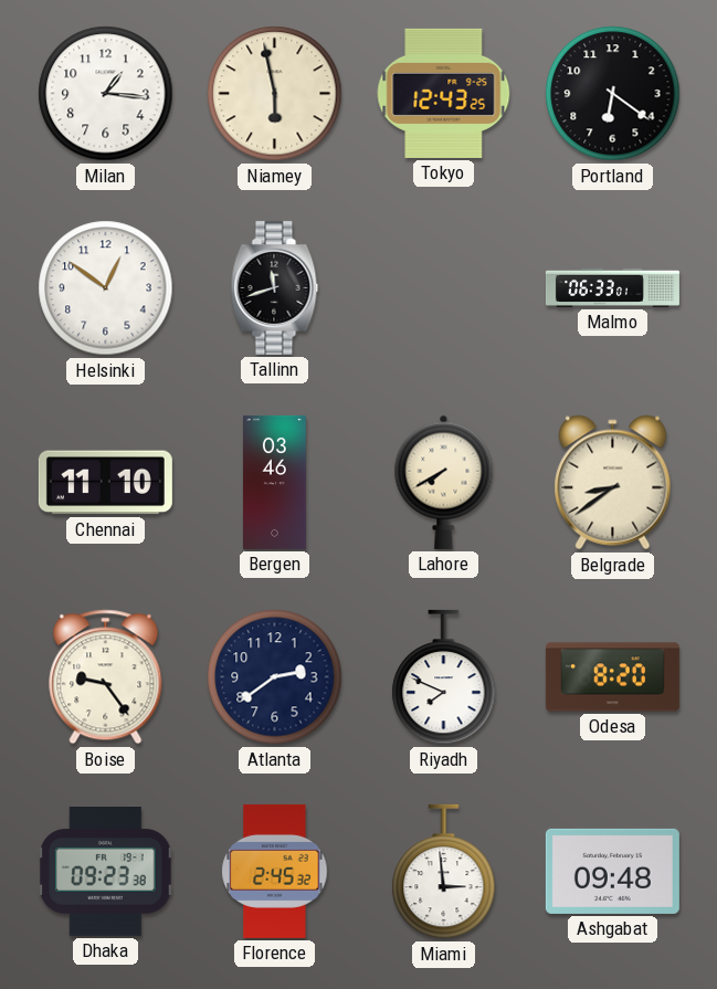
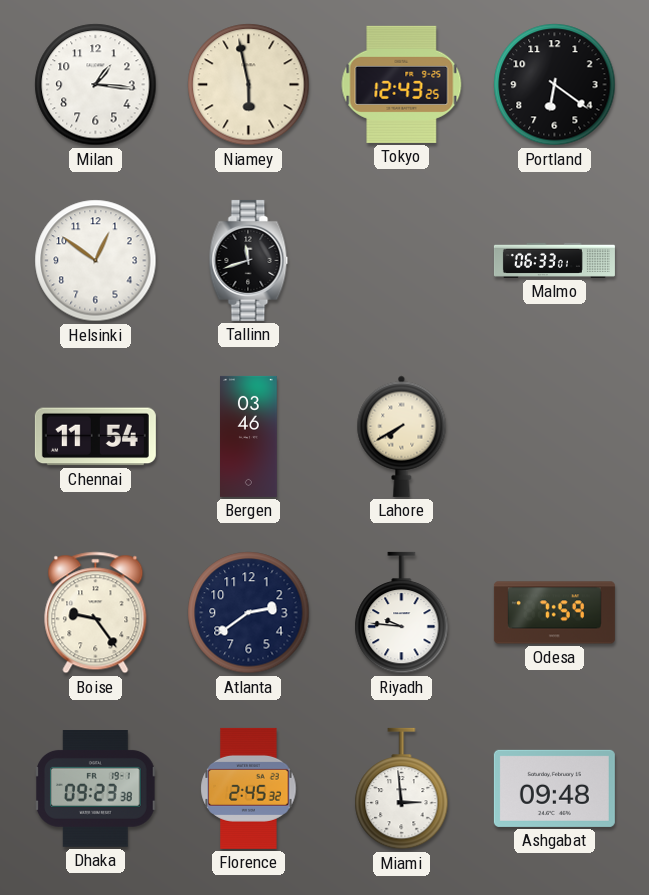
Chennai: 11:10 -> 11:54 (95, 437)
Belgrade: 8:39 -> none (613, 483)
Riyadh: 7:49 -> 9:46 (402, 613)
Odesa: 8:20 -> 7:59 (554, 613)
